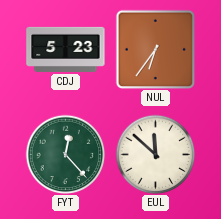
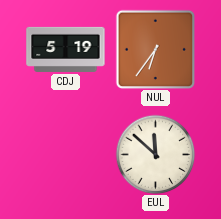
CDJ: 5:23 -> 5:19 (66, 49)
FYT: 12:23 -> none (65, 154)
